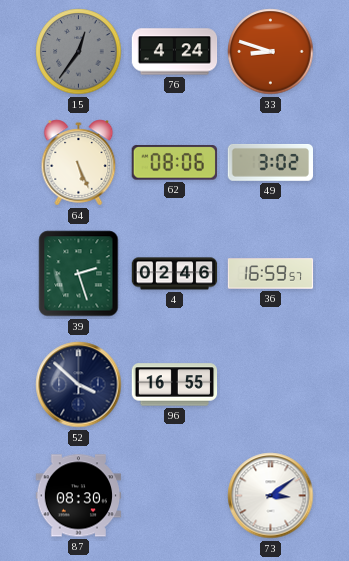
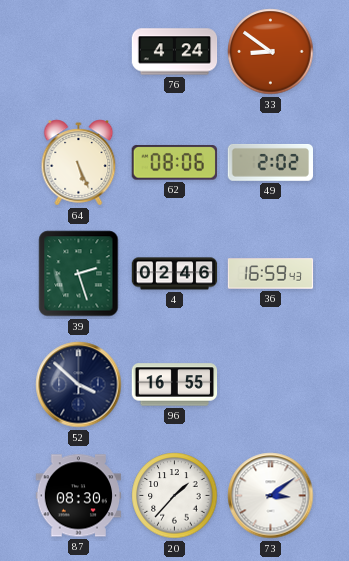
15: 12:36 -> none (79, 52)
33: 8:48 -> 8:51 (271, 52)
49: 3:02 -> 2:02 (271, 162)
36: 16:59:57 -> 16:59:43 (271, 274)
20: none -> 1:37 (175, 496)
